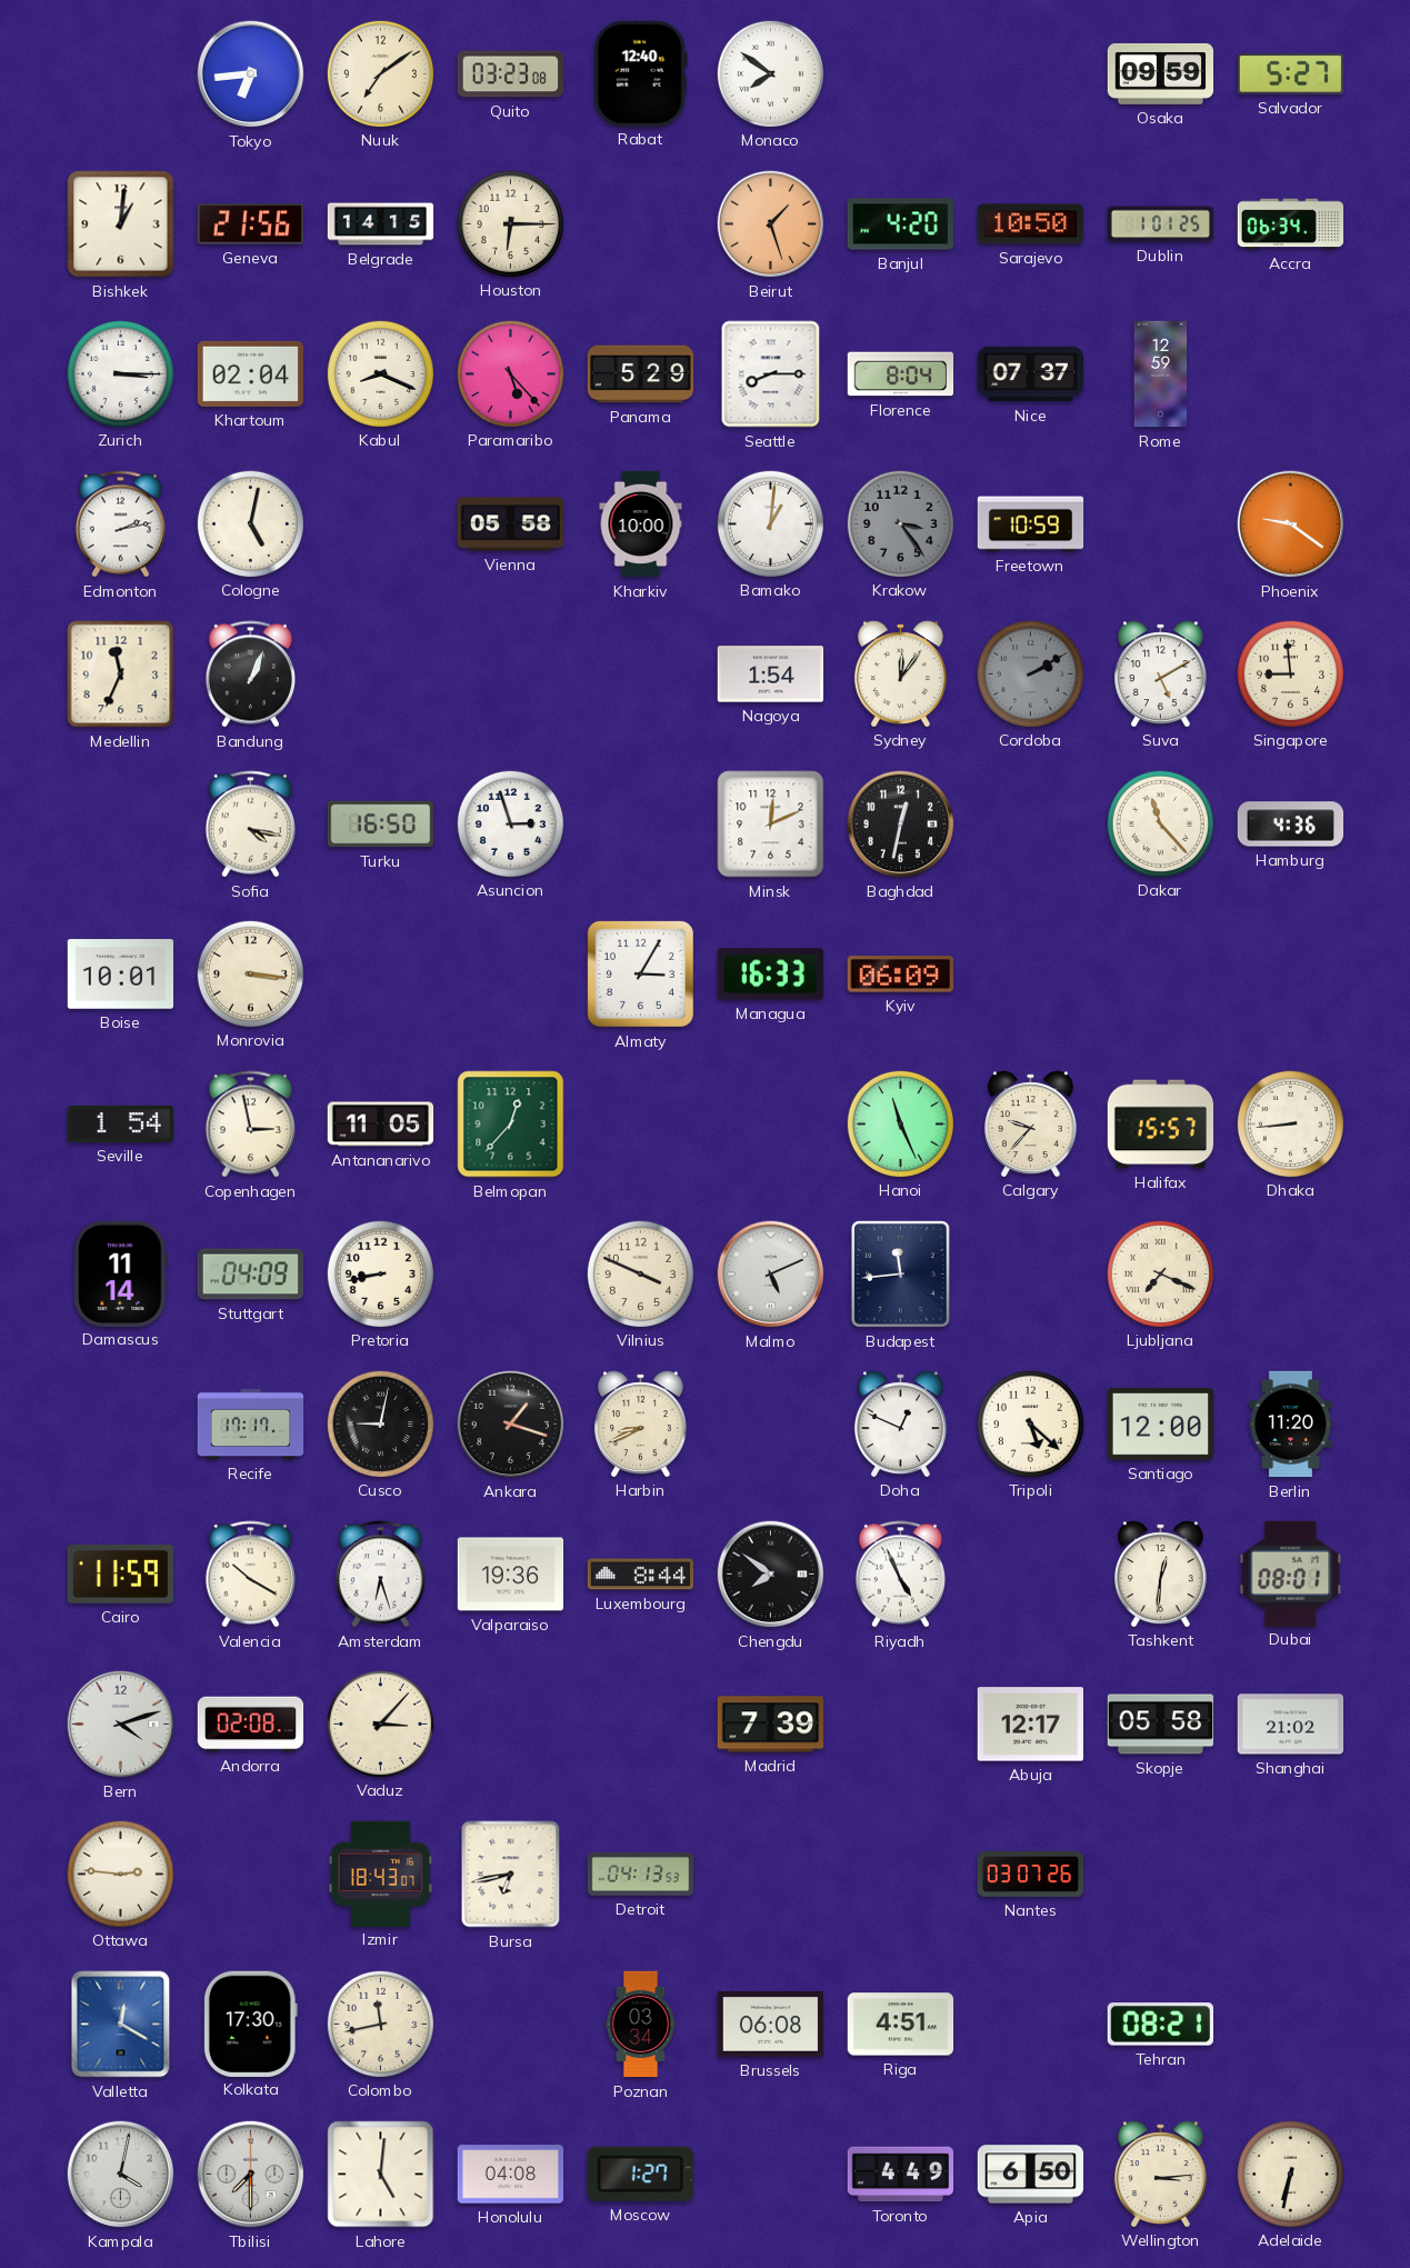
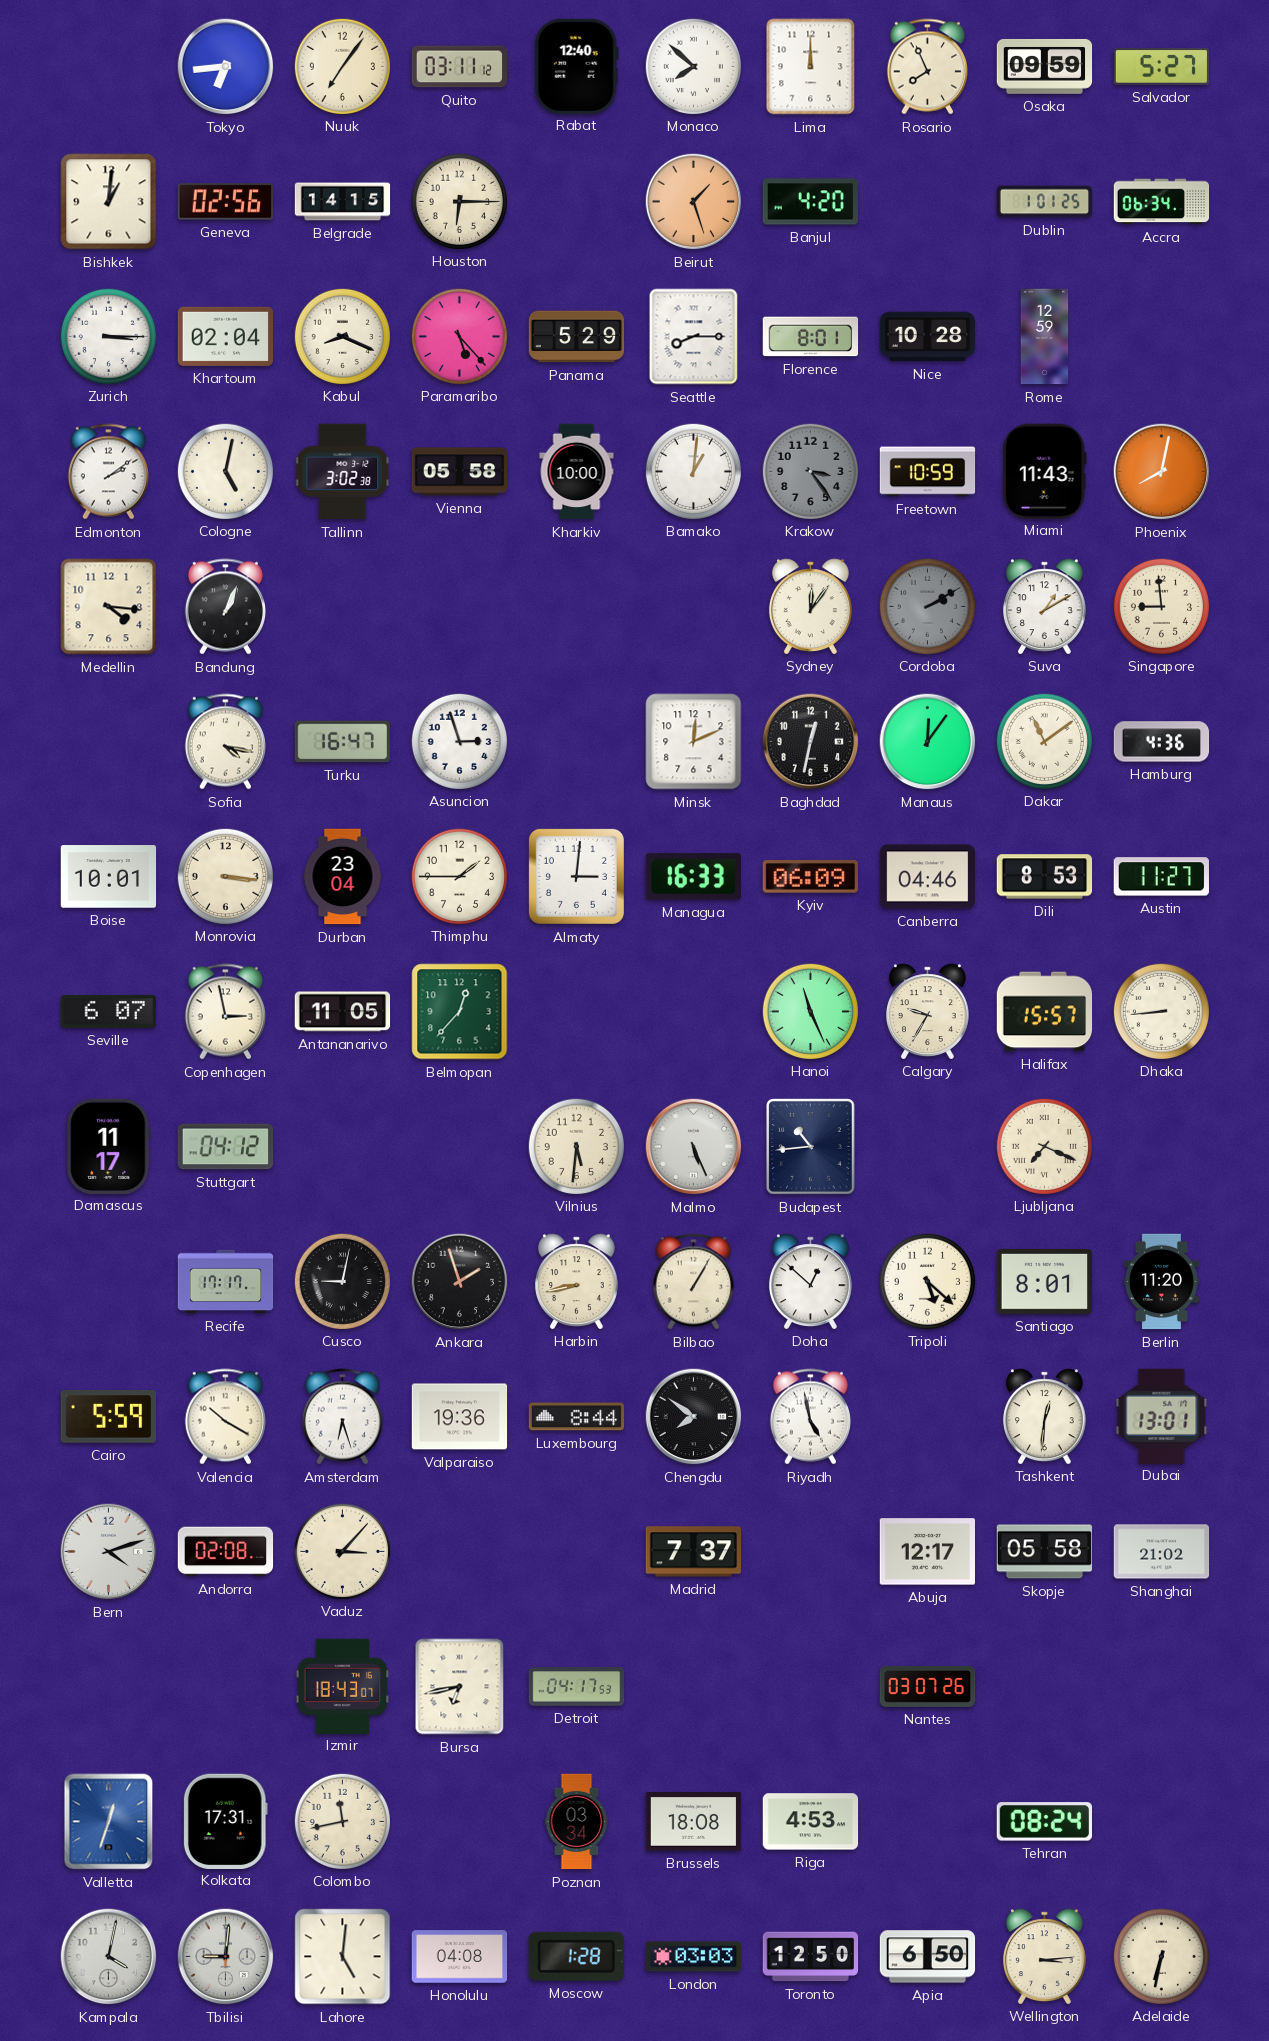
Nuuk: 7:09 -> 7:06 (342, 66)
Quito: 03:23 -> 03:11 (460, 67)
Monaco: 7:51 -> 7:52 (693, 66)
Lima: none -> 12:00 (811, 67)
Rosario: none -> 7:56 (927, 67)
Geneva: 21:56 -> 02:56 (225, 202)
Sarajevo: 10:50 -> none (1031, 224)
Florence: 8:04 -> 8:01 (811, 337)
Nice: 07:37 -> 10:28 (928, 337)
Edmonton: 2:13 -> 2:09 (108, 472)
Tallinn: none -> 3:02 (343, 472)
Miami: none -> 11:43 (1044, 471)
Phoenix: 9:21 -> 8:02 (1162, 472)
Medellin: 11:34 -> 4:16 (109, 607)
Nagoya: 1:54 -> none (771, 675)
Suva: 5:10 -> 1:10 (1044, 606)
Turku: 16:50 -> 16:47 (343, 742)
Manaus: none -> 12:06 (928, 742)
Dakar: 11:23 -> 11:09 (1044, 741)
Durban: none -> 23:04 (343, 877)
Thimphu: none -> 1:45 (459, 876)
Almaty: 3:05 -> 3:01 (576, 876)
Canberra: none -> 04:46 (928, 877)
Dili: none -> 8:53 (1045, 877)
Austin: none -> 11:27 (1161, 877)
Seville: 1:54 -> 6:07 (108, 1012)
Calgary: 9:37 -> 9:35 (927, 1011)
Damascus: 11:14 -> 11:17 (109, 1146)
Stuttgart: 04:09 -> 04:12 (226, 1147)
Pretoria: 8:43 -> none (380, 1273)
Vilnius: 3:49 -> 5:31 (576, 1146)
Malmo: 5:11 -> 5:26 (694, 1147)
Budapest: 11:44 -> 10:44 (811, 1147)
Ankara: 1:18 -> 1:57 (460, 1282)
Harbin: 8:41 -> 8:43 (576, 1281)
Bilbao: none -> 1:05 (693, 1282)
Doha: 12:49 -> 12:52 (810, 1281)
Santiago: 12:00 -> 8:01 (1045, 1282)
Cairo: 11:59 -> 5:59 (108, 1417)
Riyadh: 4:56 -> 4:58 (810, 1417)
Dubai: 08:01 -> 13:01 (1162, 1416)
Madrid: 7:39 -> 7:37 (694, 1552)
Ottawa: 2:46 -> none (120, 1874)
Detroit: 04:13 -> 04:17 (577, 1687)
Valletta: 12:20 -> 12:33 (109, 1822)
Kolkata: 17:30 -> 17:31 (225, 1821)
Brussels: 06:08 -> 18:08 (694, 1822)
Riga: 4:51 -> 4:53 (811, 1822)
Tehran: 08:21 -> 08:24 (1044, 1822)
Tbilisi: 7:30 -> 9:01 (226, 1957)
Moscow: 1:27 -> 1:28 (576, 1956)
London: none -> 03:03 (694, 1957)
Toronto: 4:49 -> 12:50 (811, 1957)
